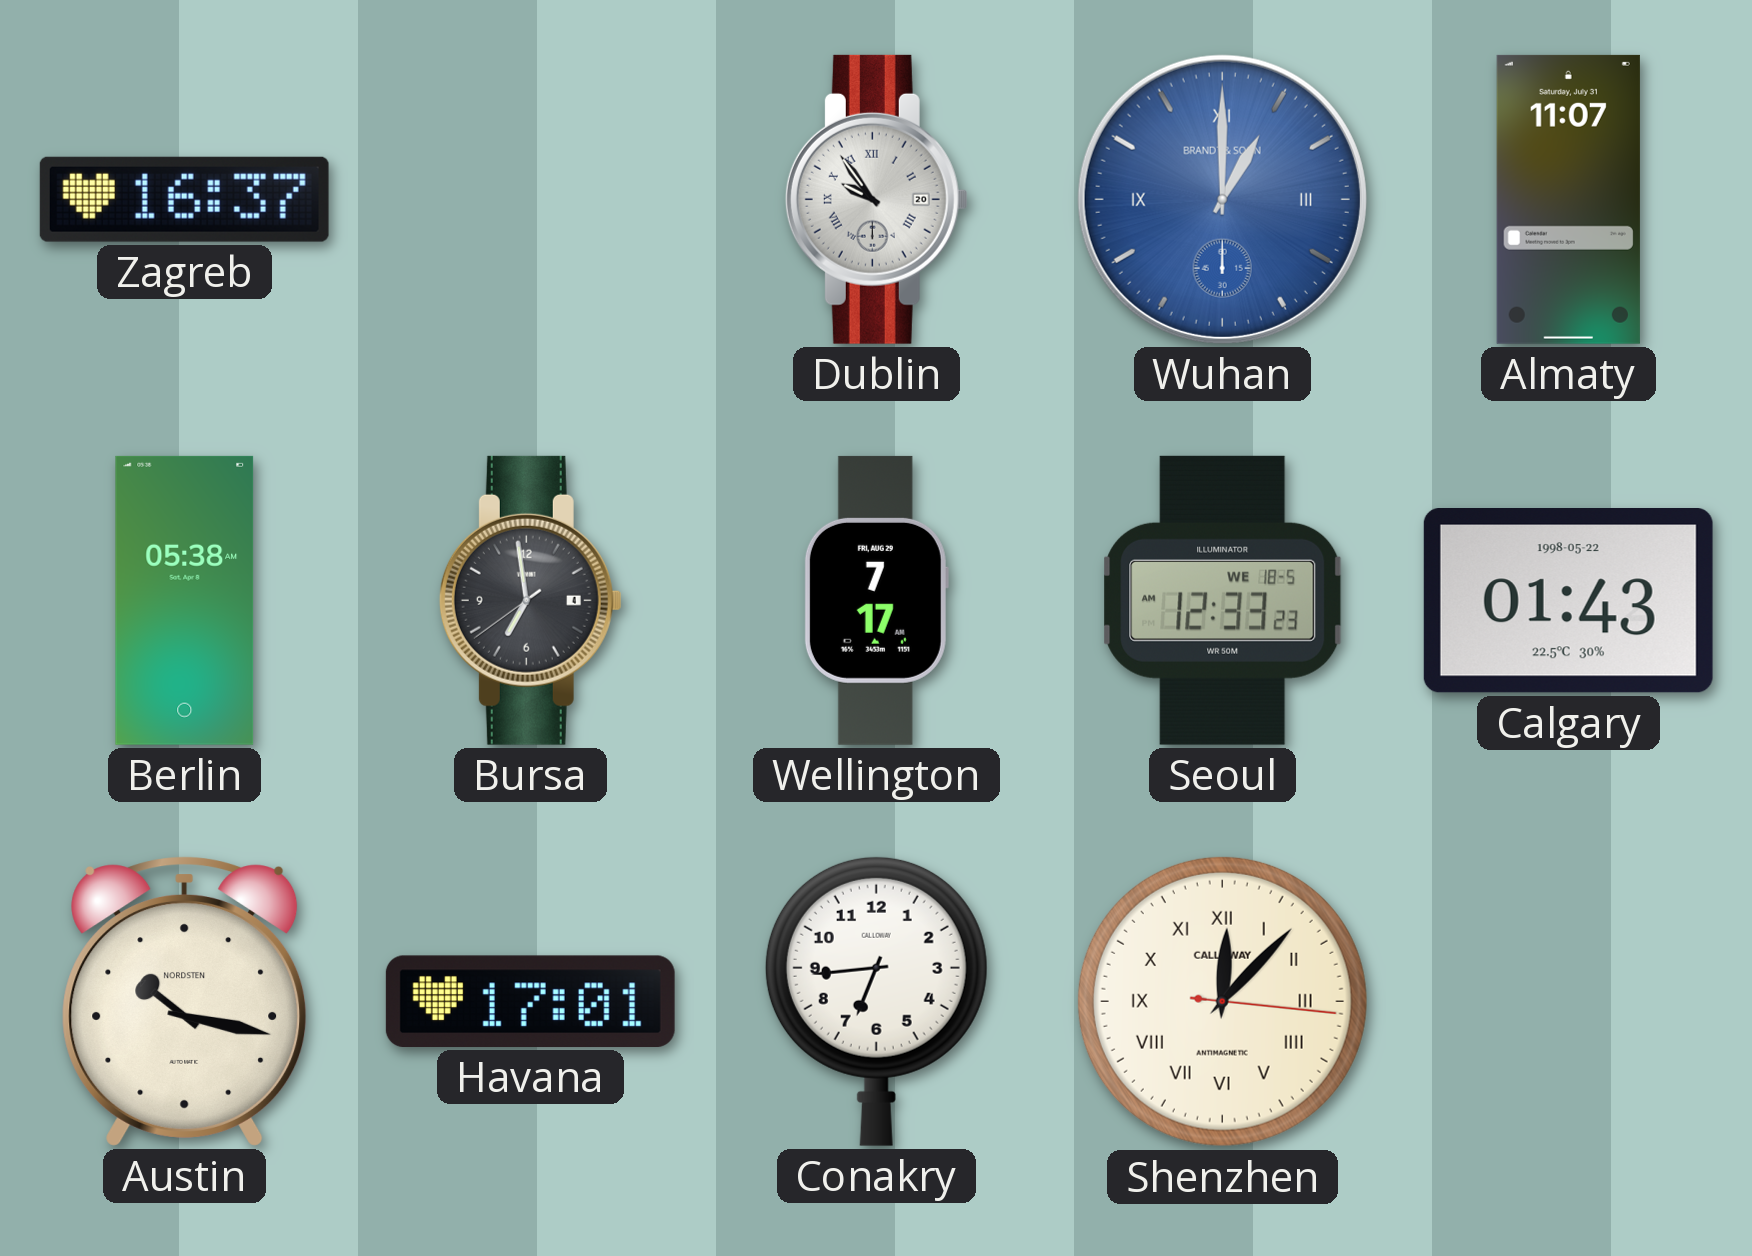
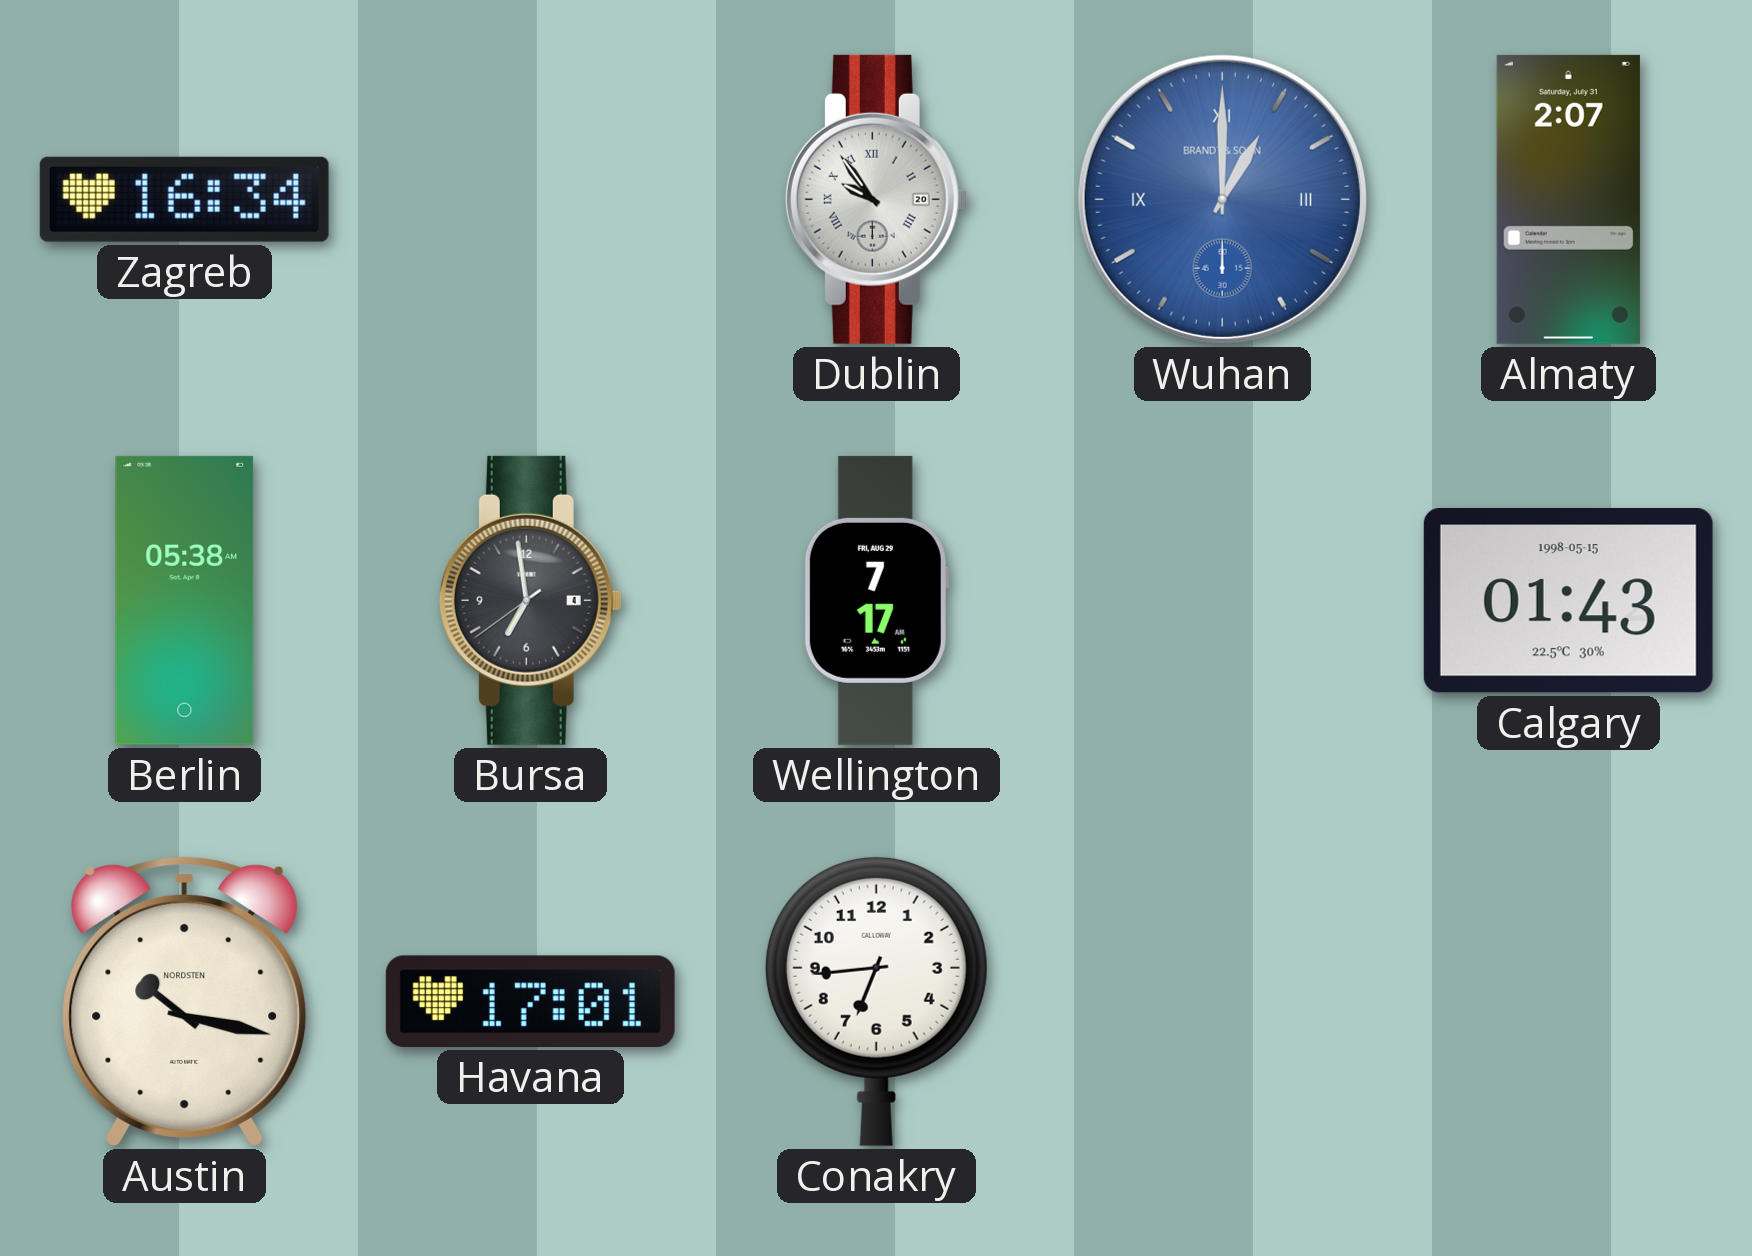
Zagreb: 16:37 -> 16:34 (184, 199)
Almaty: 11:07 -> 2:07 (1568, 199)
Seoul: 12:33 -> none (1223, 600)
Calgary date: 1998-05-22 -> 1998-05-15 (1568, 601)
Shenzhen: 12:07 -> none (1222, 1001)
